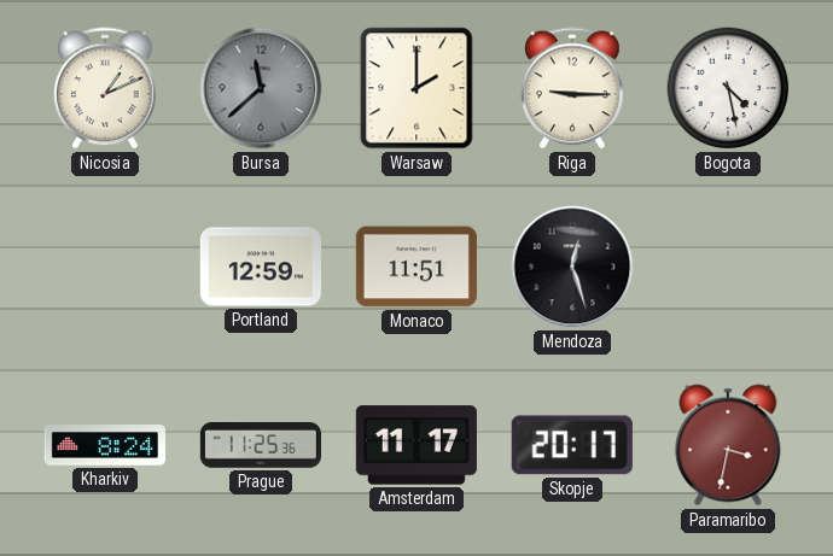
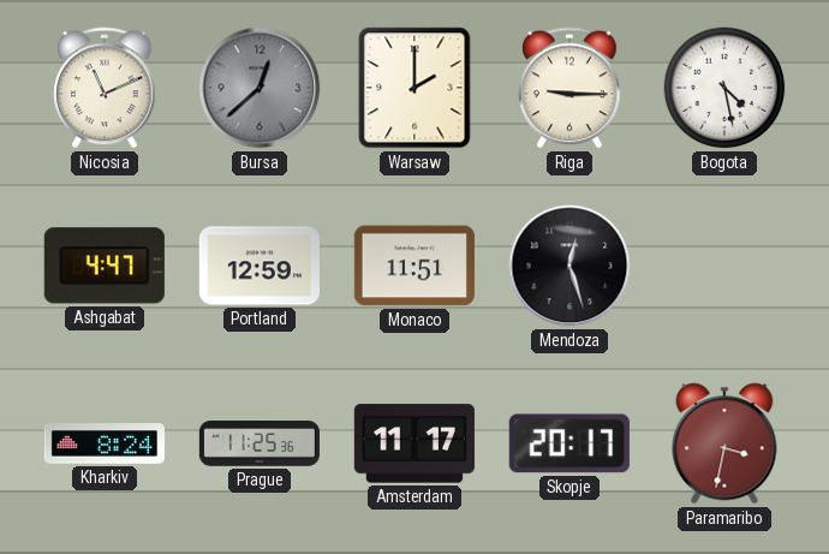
Nicosia: 1:11 -> 11:11 (105, 88)
Bursa: 11:38 -> 12:38 (260, 88)
Ashgabat: none -> 4:47 (105, 266)
